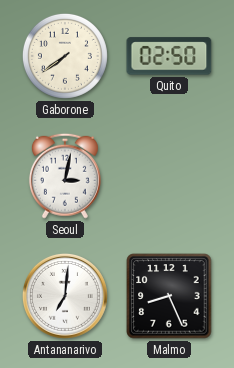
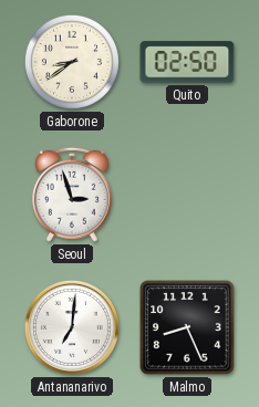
Gaborone: 7:39 -> 8:39 (72, 62)
Seoul: 3:02 -> 2:57 (72, 195)
